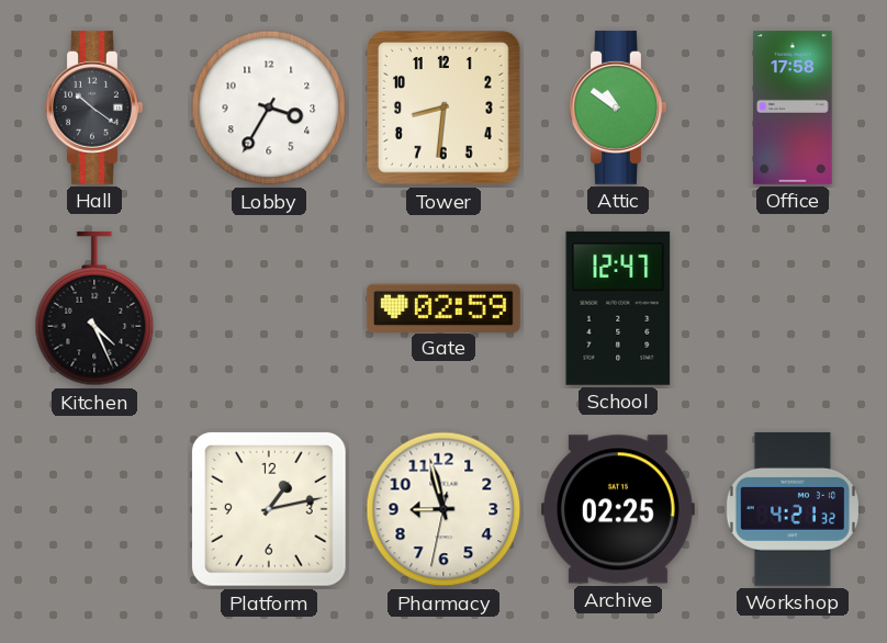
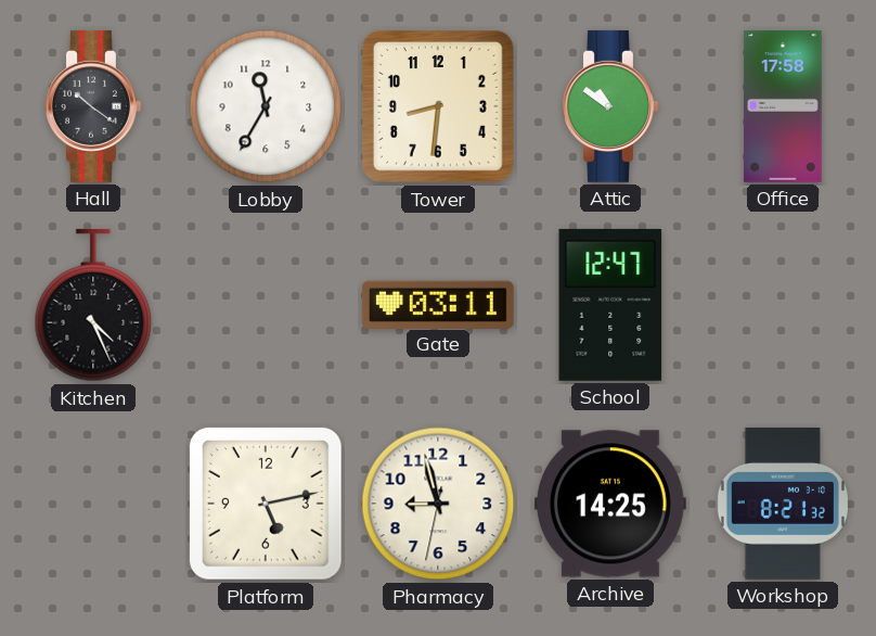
Lobby: 3:35 -> 11:35 (266, 106)
Gate: 02:59 -> 03:11 (438, 304)
Platform: 1:13 -> 5:13 (267, 505)
Archive: 02:25 -> 14:25 (610, 504)
Workshop: 4:21 -> 8:21 (783, 504)
